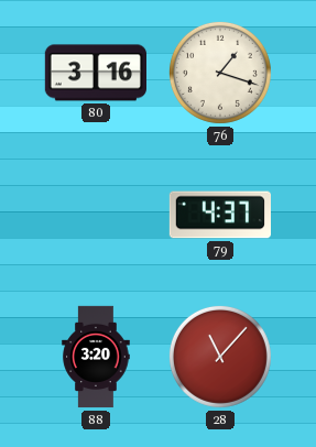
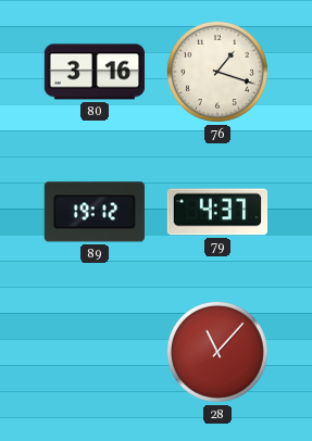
89: none -> 19:12 (95, 212)
88: 3:20 -> none (96, 357)
